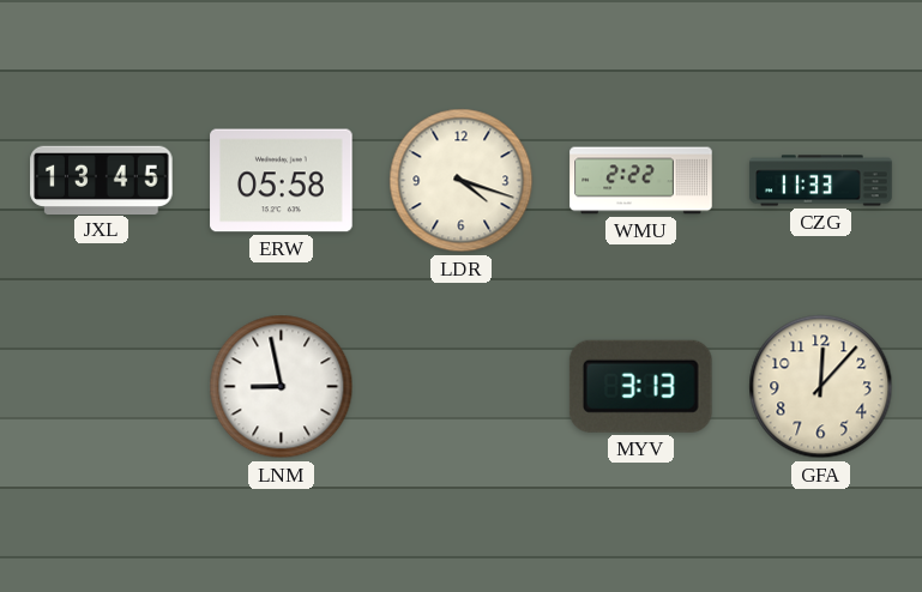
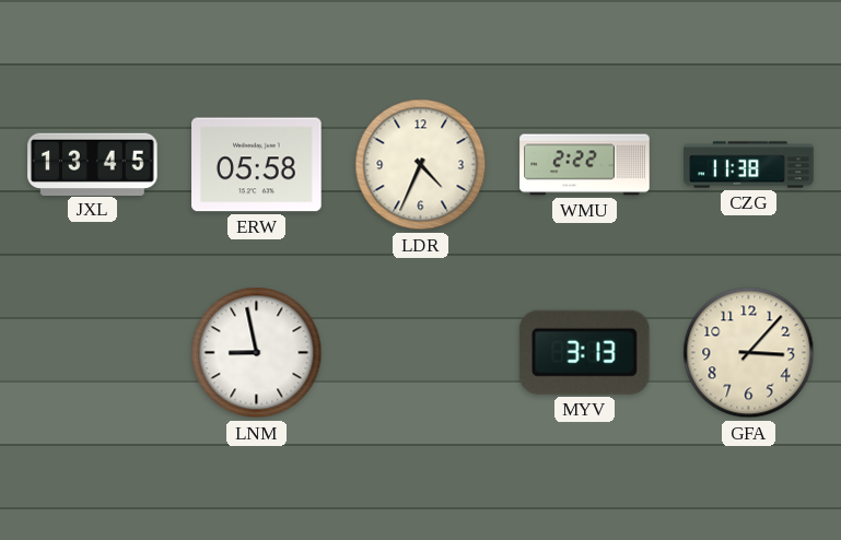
LDR: 4:18 -> 4:34 (421, 165)
CZG: 11:33 -> 11:38 (749, 165)
GFA: 12:07 -> 3:07 (749, 353)
